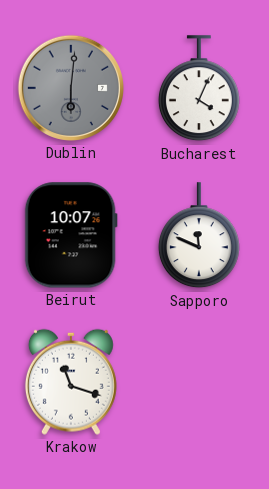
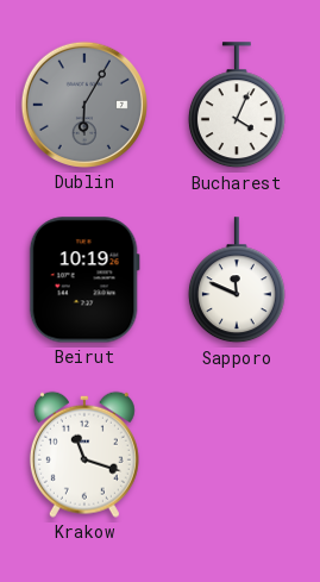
Dublin: 6:01 -> 6:05 (84, 105)
Beirut: 10:07 -> 10:19 (84, 280)
